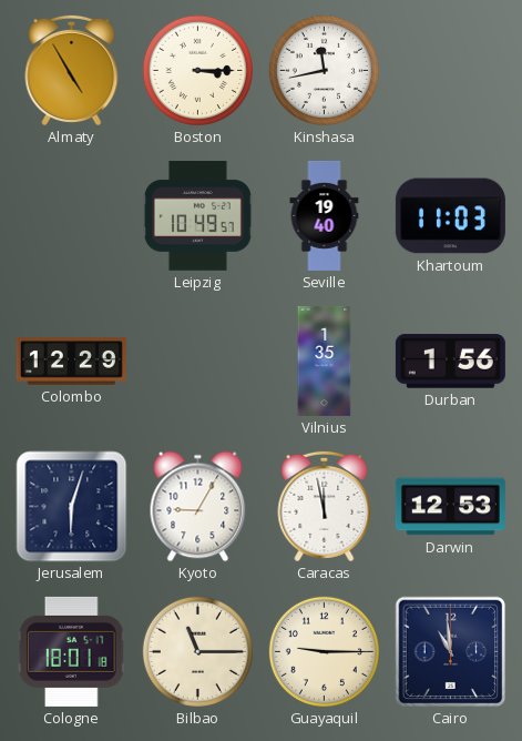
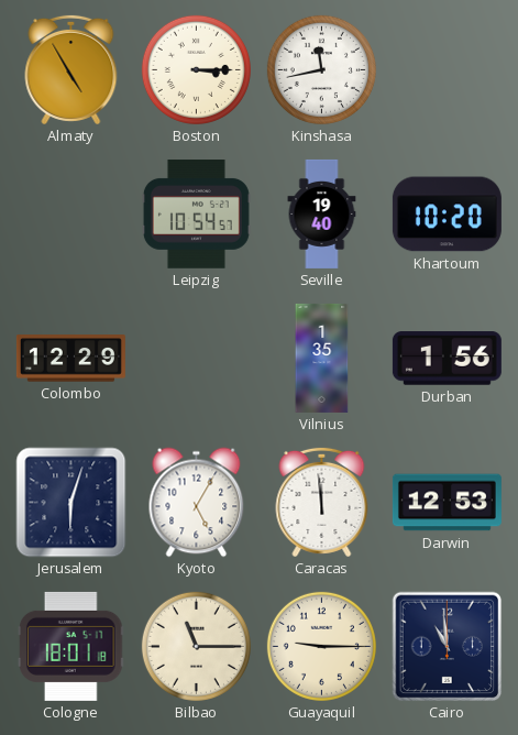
Leipzig: 10:49 -> 10:54 (196, 215)
Khartoum: 11:03 -> 10:20 (447, 215)
Kyoto: 9:05 -> 5:05 (197, 503)
Caracas: 11:58 -> 11:59 (322, 502)
